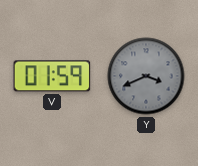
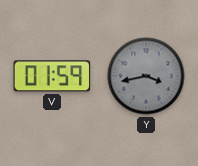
Y: 3:41 -> 3:43 (146, 76)
